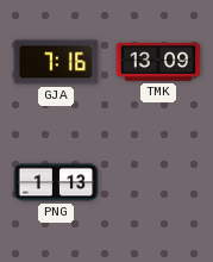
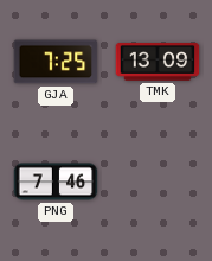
GJA: 7:16 -> 7:25 (56, 62)
PNG: 1:13 -> 7:46 (56, 182)
